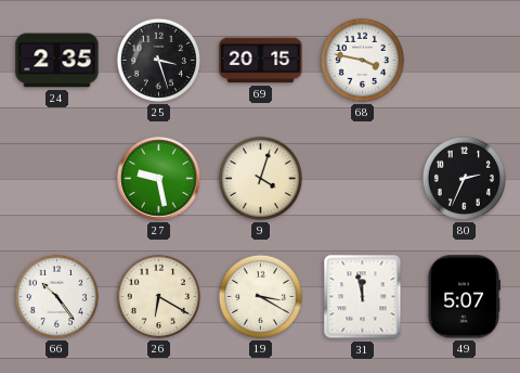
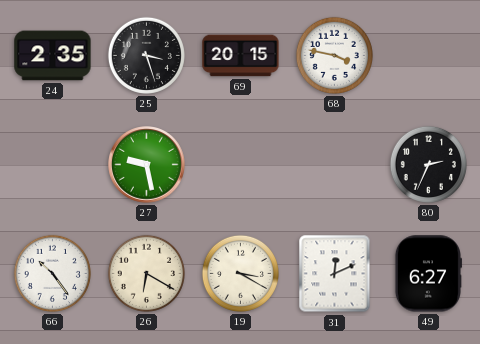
9: 4:03 -> none (260, 178)
31: 11:58 -> 12:11 (335, 274)
49: 5:07 -> 6:27 (428, 274)
